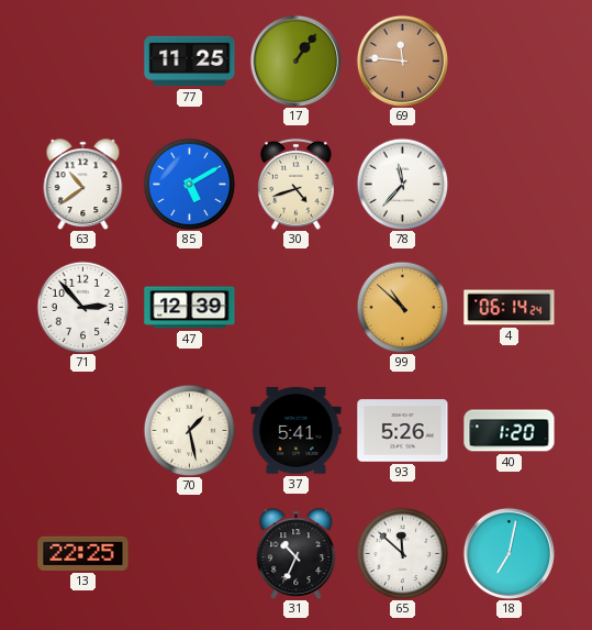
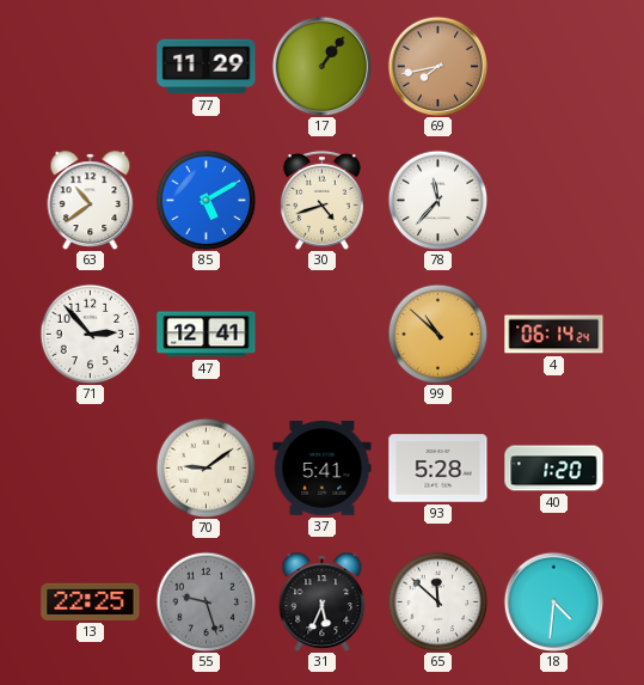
77: 11:25 -> 11:29 (207, 67)
69: 11:46 -> 7:43 (437, 66)
47: 12:39 -> 12:41 (207, 335)
70: 1:28 -> 9:09 (206, 467)
93: 5:26 -> 5:28 (438, 469)
55: none -> 9:27 (206, 601)
31: 10:34 -> 5:34 (323, 601)
18: 7:02 -> 4:31 (553, 601)
